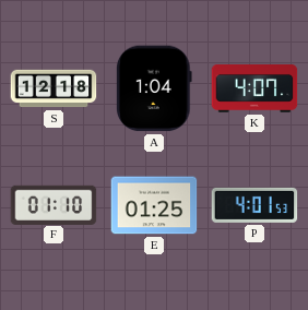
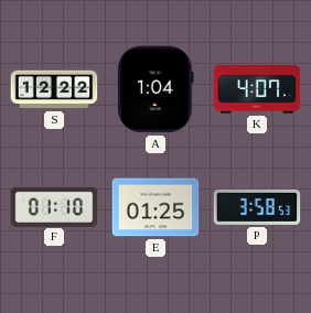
S: 12:18 -> 12:22 (54, 89)
P: 4:01 -> 3:58 (257, 207)
